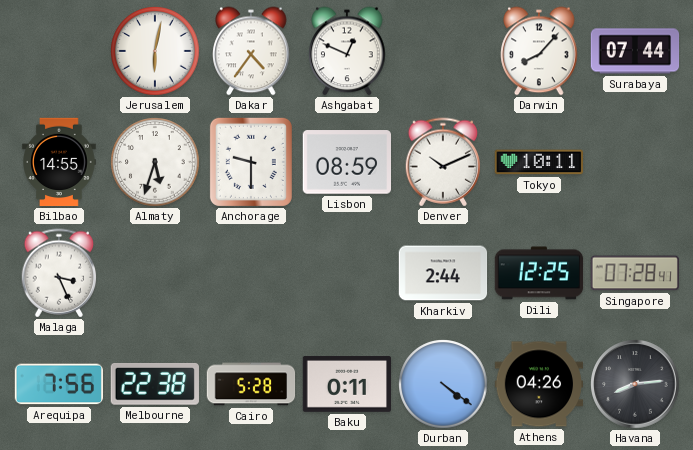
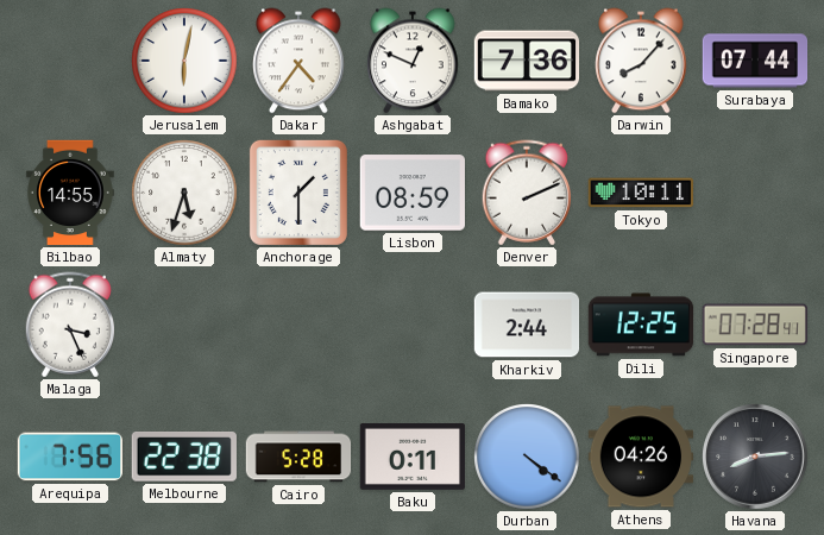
Bamako: none -> 7:36 (527, 61)
Anchorage: 9:30 -> 1:30 (298, 193)
Denver: 10:11 -> 2:11 (527, 193)
